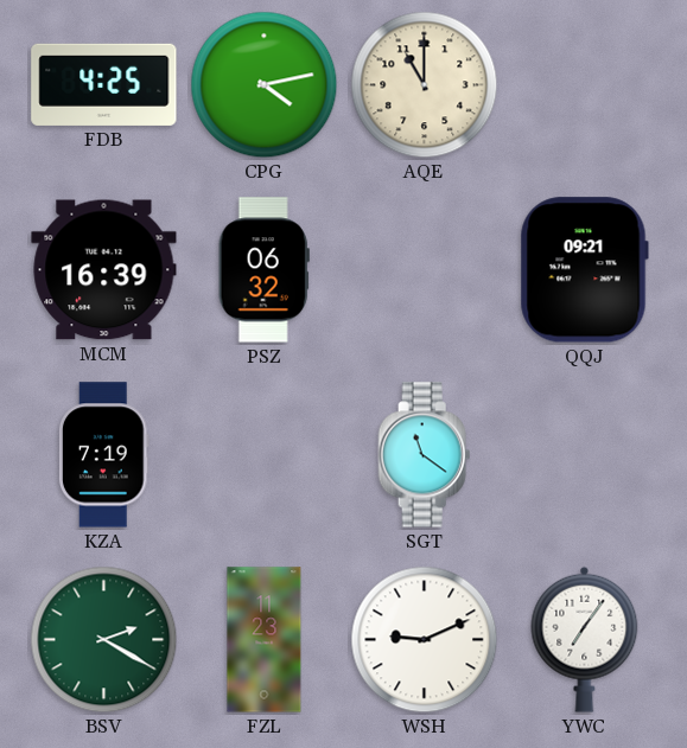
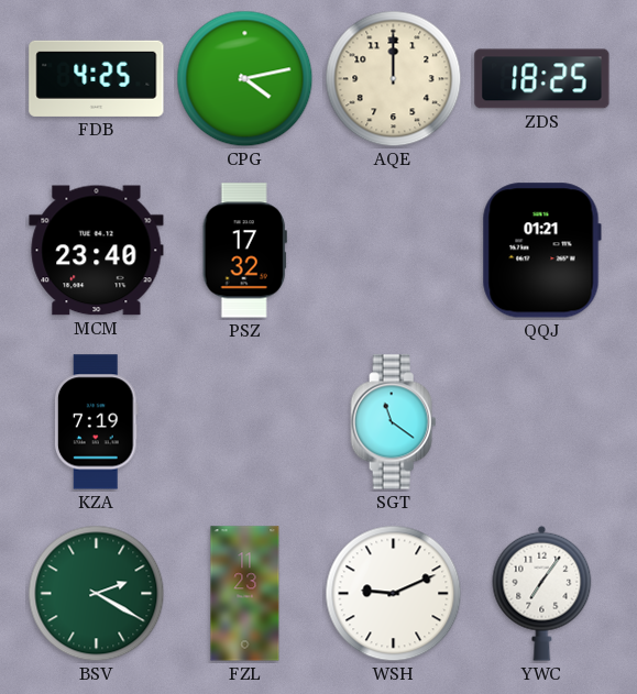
AQE: 11:00 -> 12:00 (394, 79)
ZDS: none -> 18:25 (542, 79)
MCM: 16:39 -> 23:40 (97, 251)
PSZ: 06:32 -> 17:32 (244, 251)
QQJ: 09:21 -> 01:21 (541, 251)
